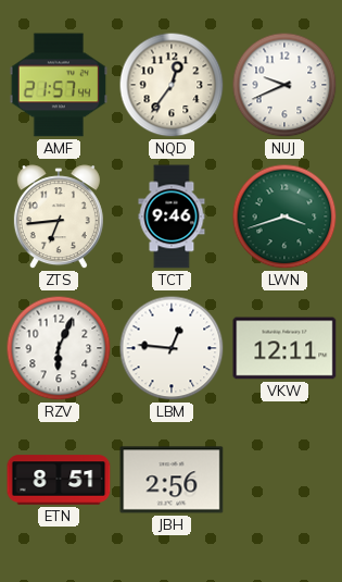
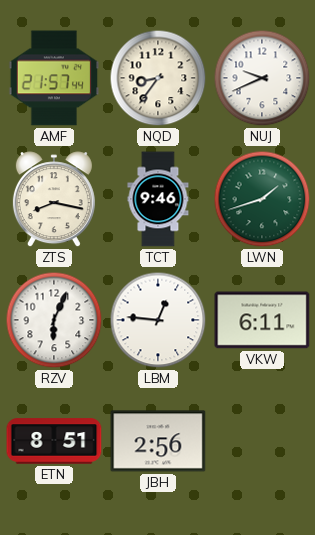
NQD: 12:36 -> 8:36 (158, 78)
ZTS: 6:44 -> 8:17 (54, 200)
LWN: 3:42 -> 1:42 (262, 199)
VKW: 12:11 -> 6:11 (262, 320)
